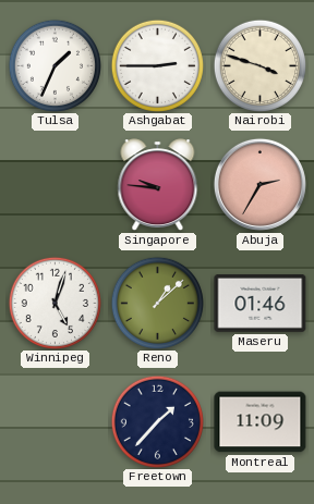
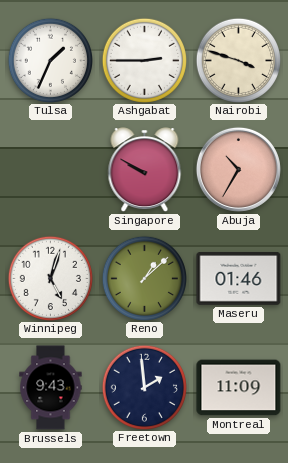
Singapore: 9:46 -> 9:50 (145, 170)
Abuja: 2:35 -> 10:35 (238, 169)
Brussels: none -> 9:43 (51, 388)
Freetown: 1:37 -> 1:59 (144, 387)
